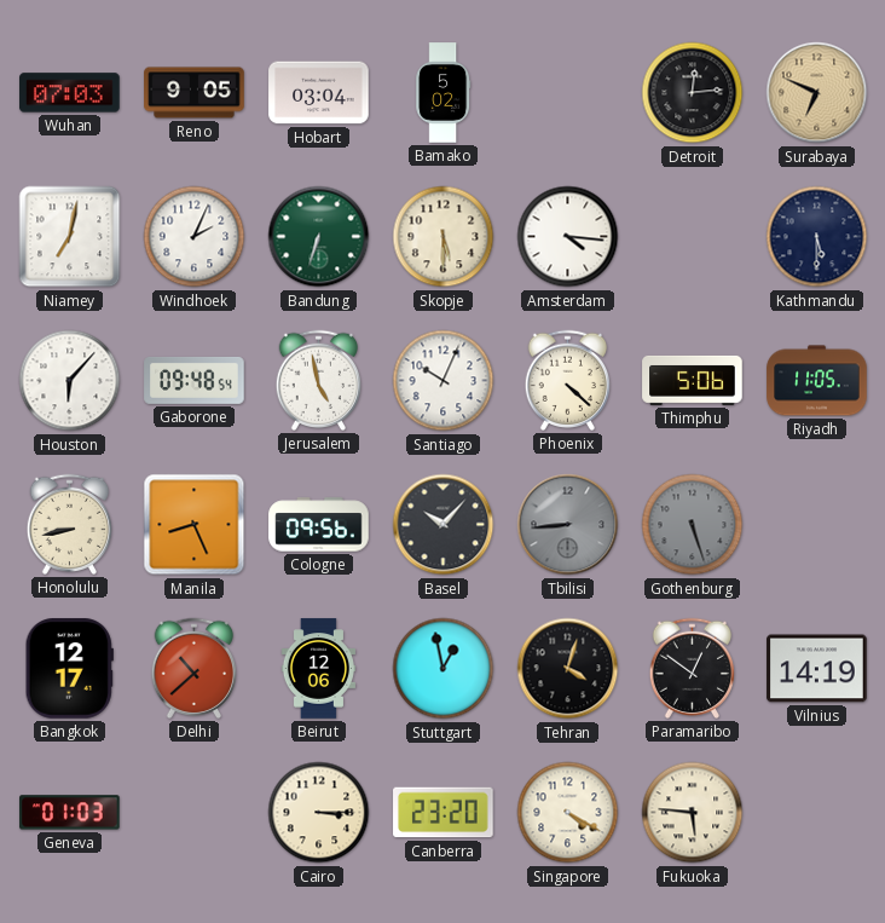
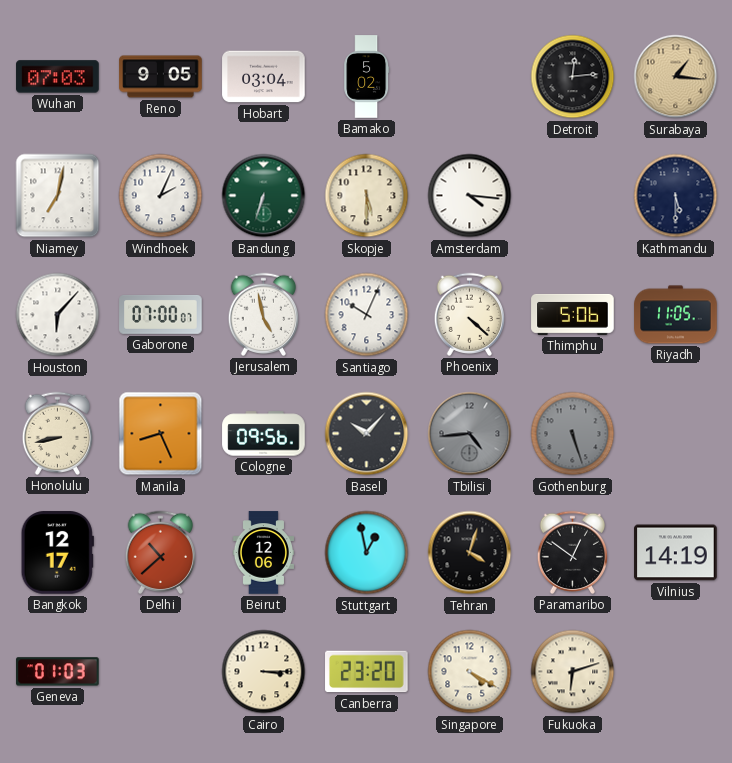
Surabaya: 6:49 -> 1:16 (676, 77)
Gaborone: 09:48 -> 07:00 (161, 314)
Tbilisi: 8:44 -> 4:44 (470, 434)
Fukuoka: 5:46 -> 6:12 (573, 672)
